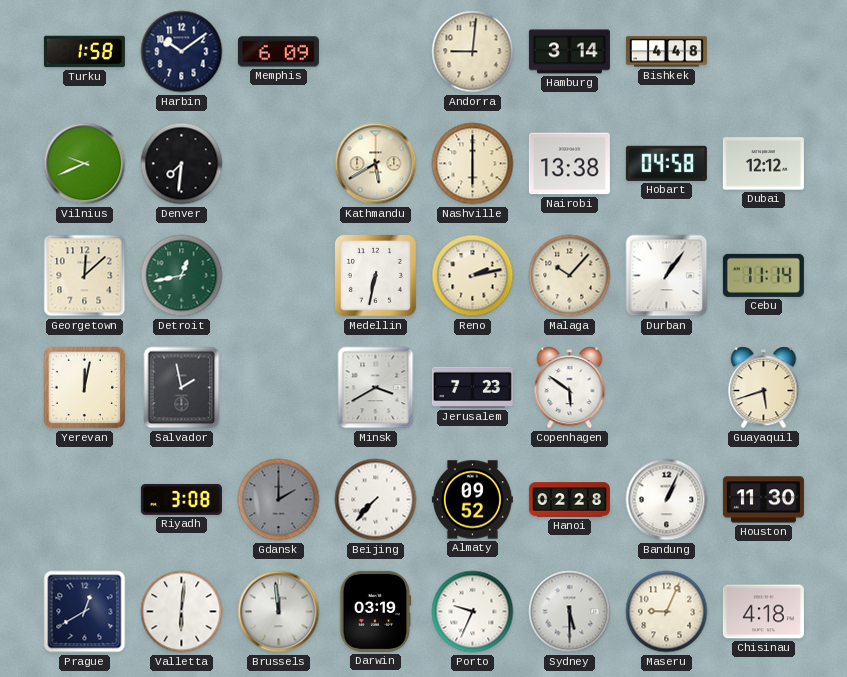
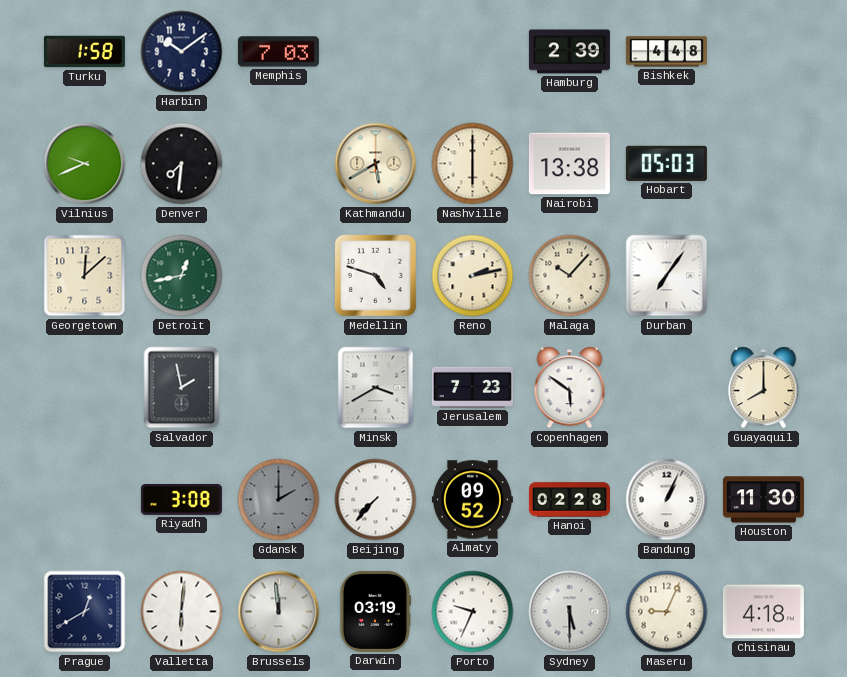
Memphis: 6:09 -> 7:03 (278, 52)
Andorra: 9:01 -> none (473, 52)
Hamburg: 3:14 -> 2:39 (569, 52)
Hobart: 04:58 -> 05:03 (666, 163)
Dubai: 12:12 -> none (763, 164)
Medellin: 6:32 -> 4:48 (375, 275)
Durban: 1:06 -> 7:06 (667, 276)
Cebu: 11:14 -> none (763, 275)
Yerevan: 12:02 -> none (85, 388)
Guayaquil: 5:42 -> 8:00 (764, 388)
